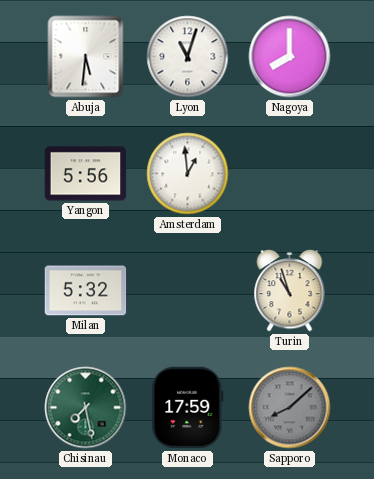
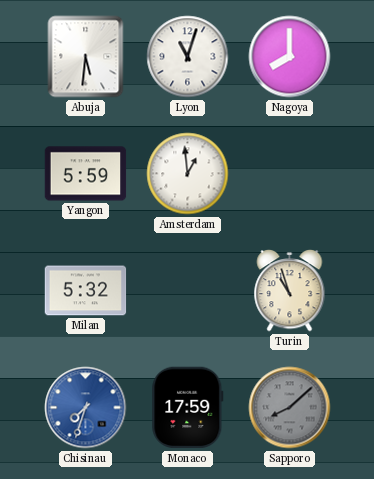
Yangon: 5:56 -> 5:59 (86, 174)
Chisinau: 7:28 -> 7:33 (86, 408)
Chisinau dial: green -> blue (86, 408)
